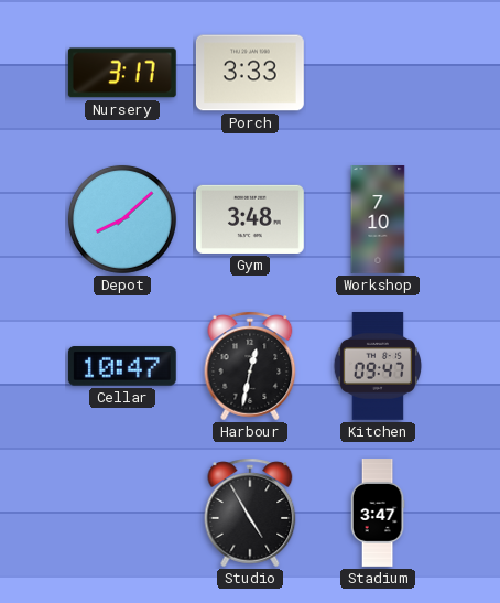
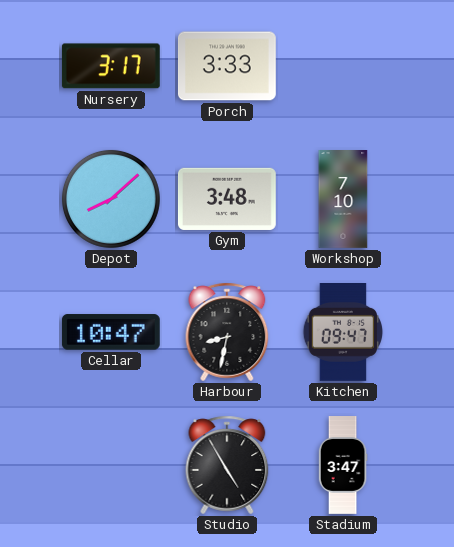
Harbour: 12:32 -> 8:32 (227, 332)
